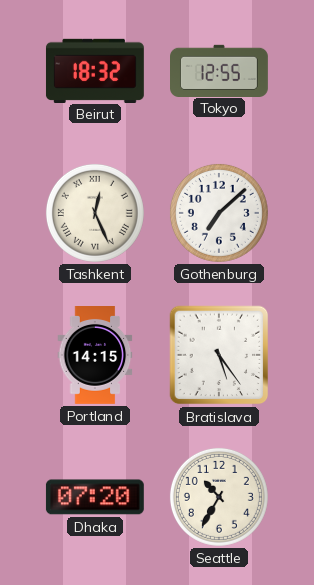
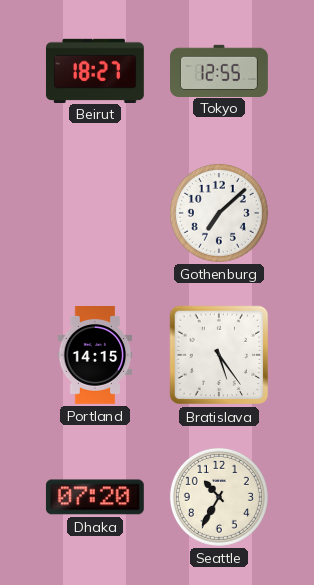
Beirut: 18:32 -> 18:27 (95, 70)
Tashkent: 12:26 -> none (95, 213)
